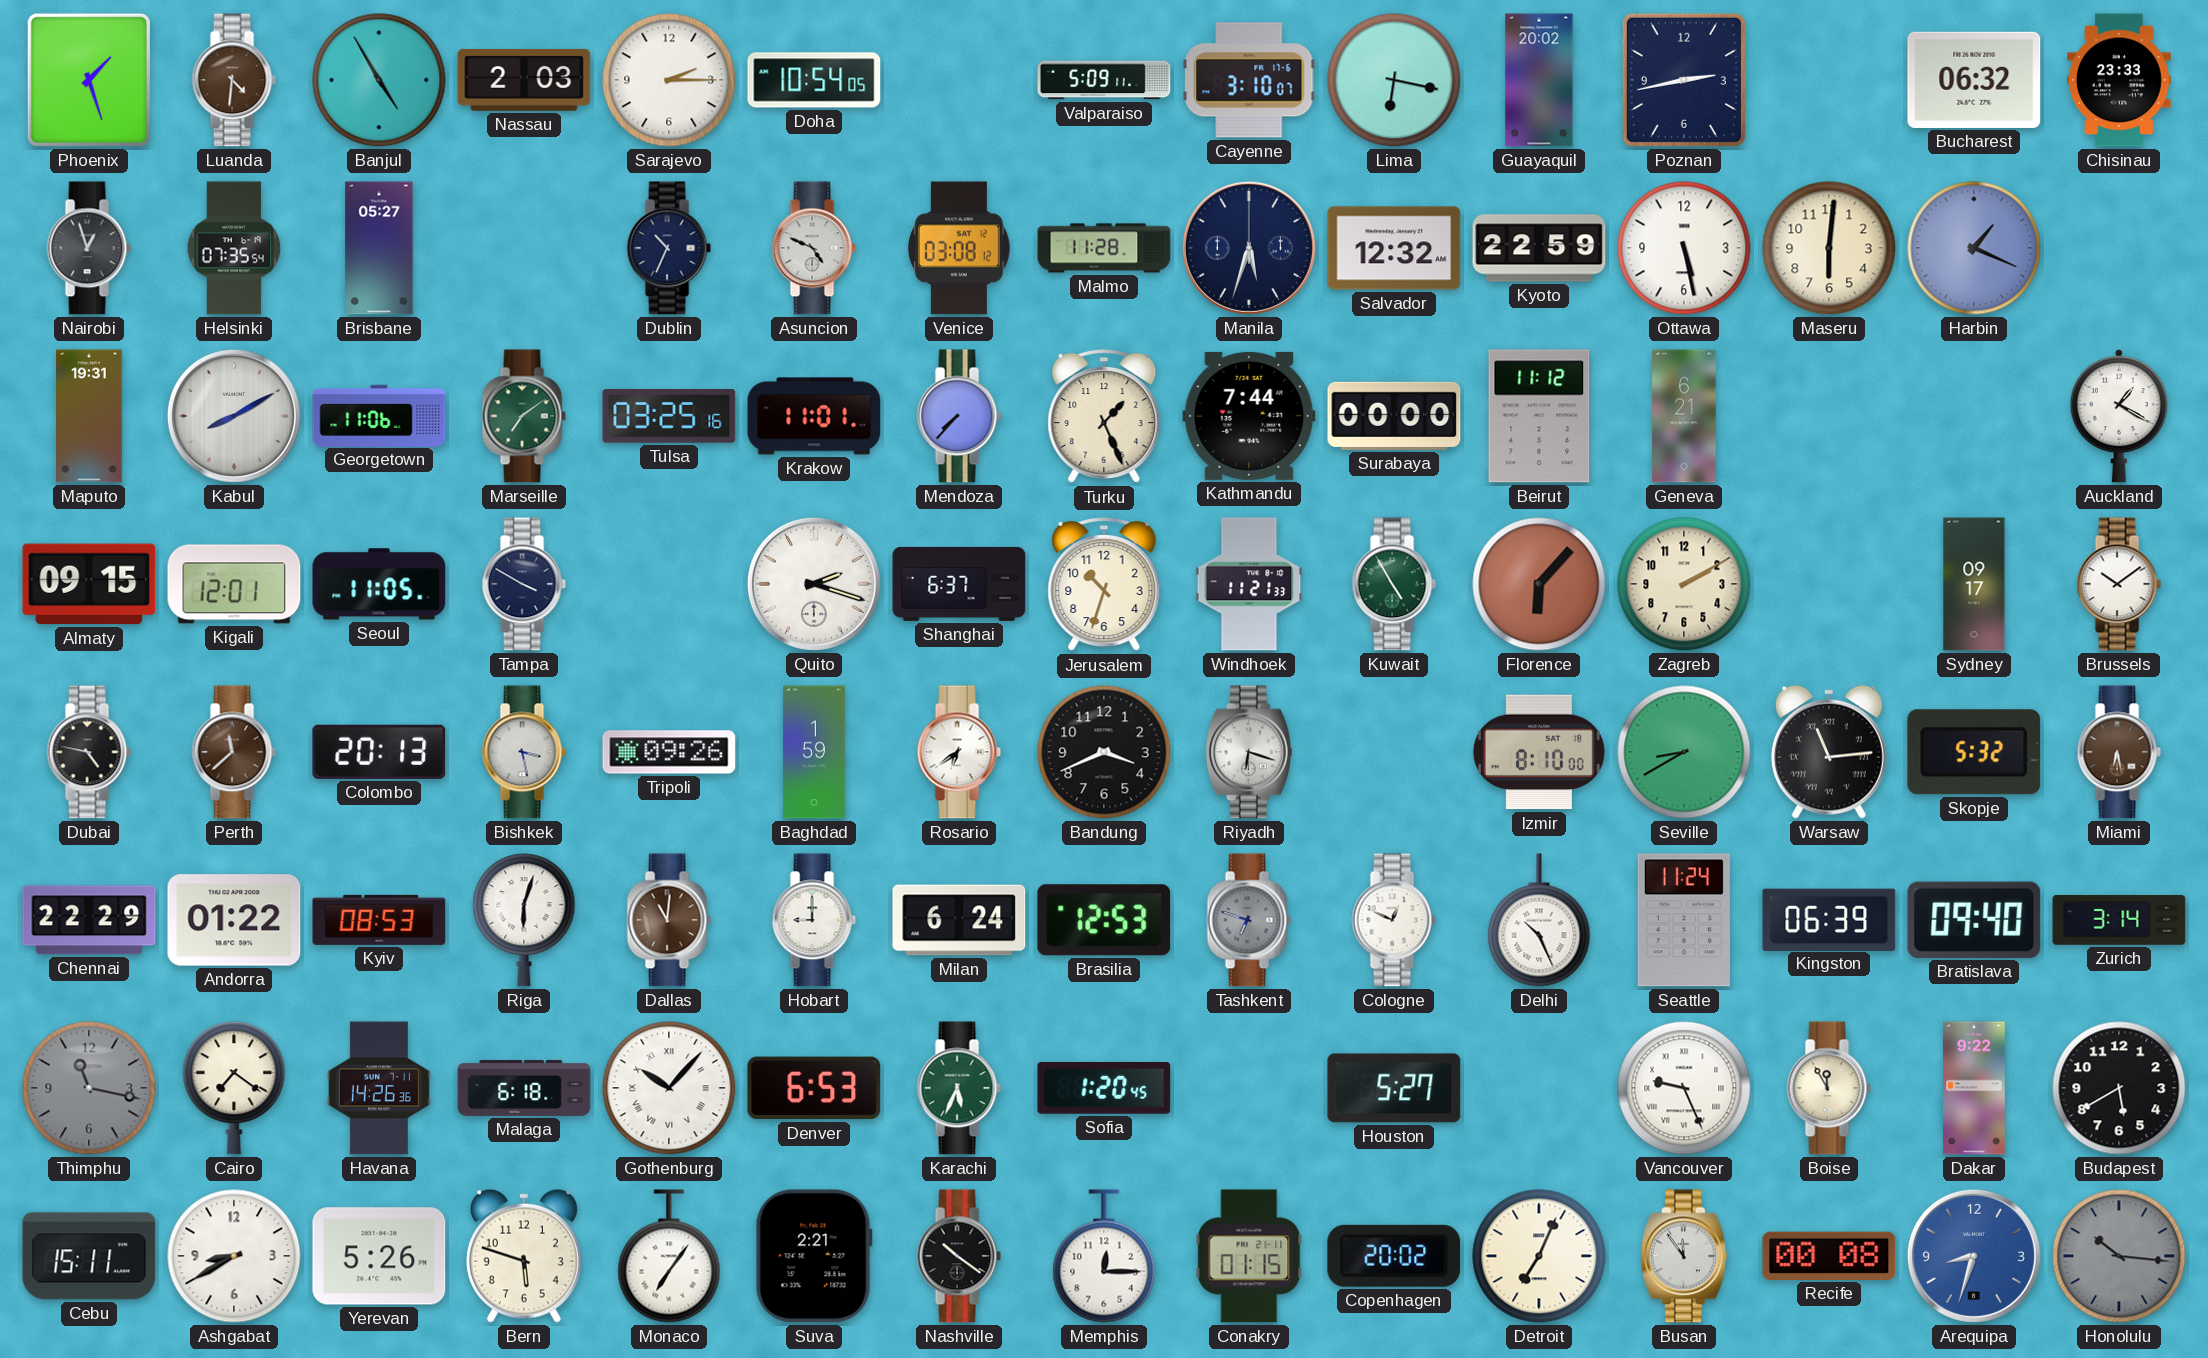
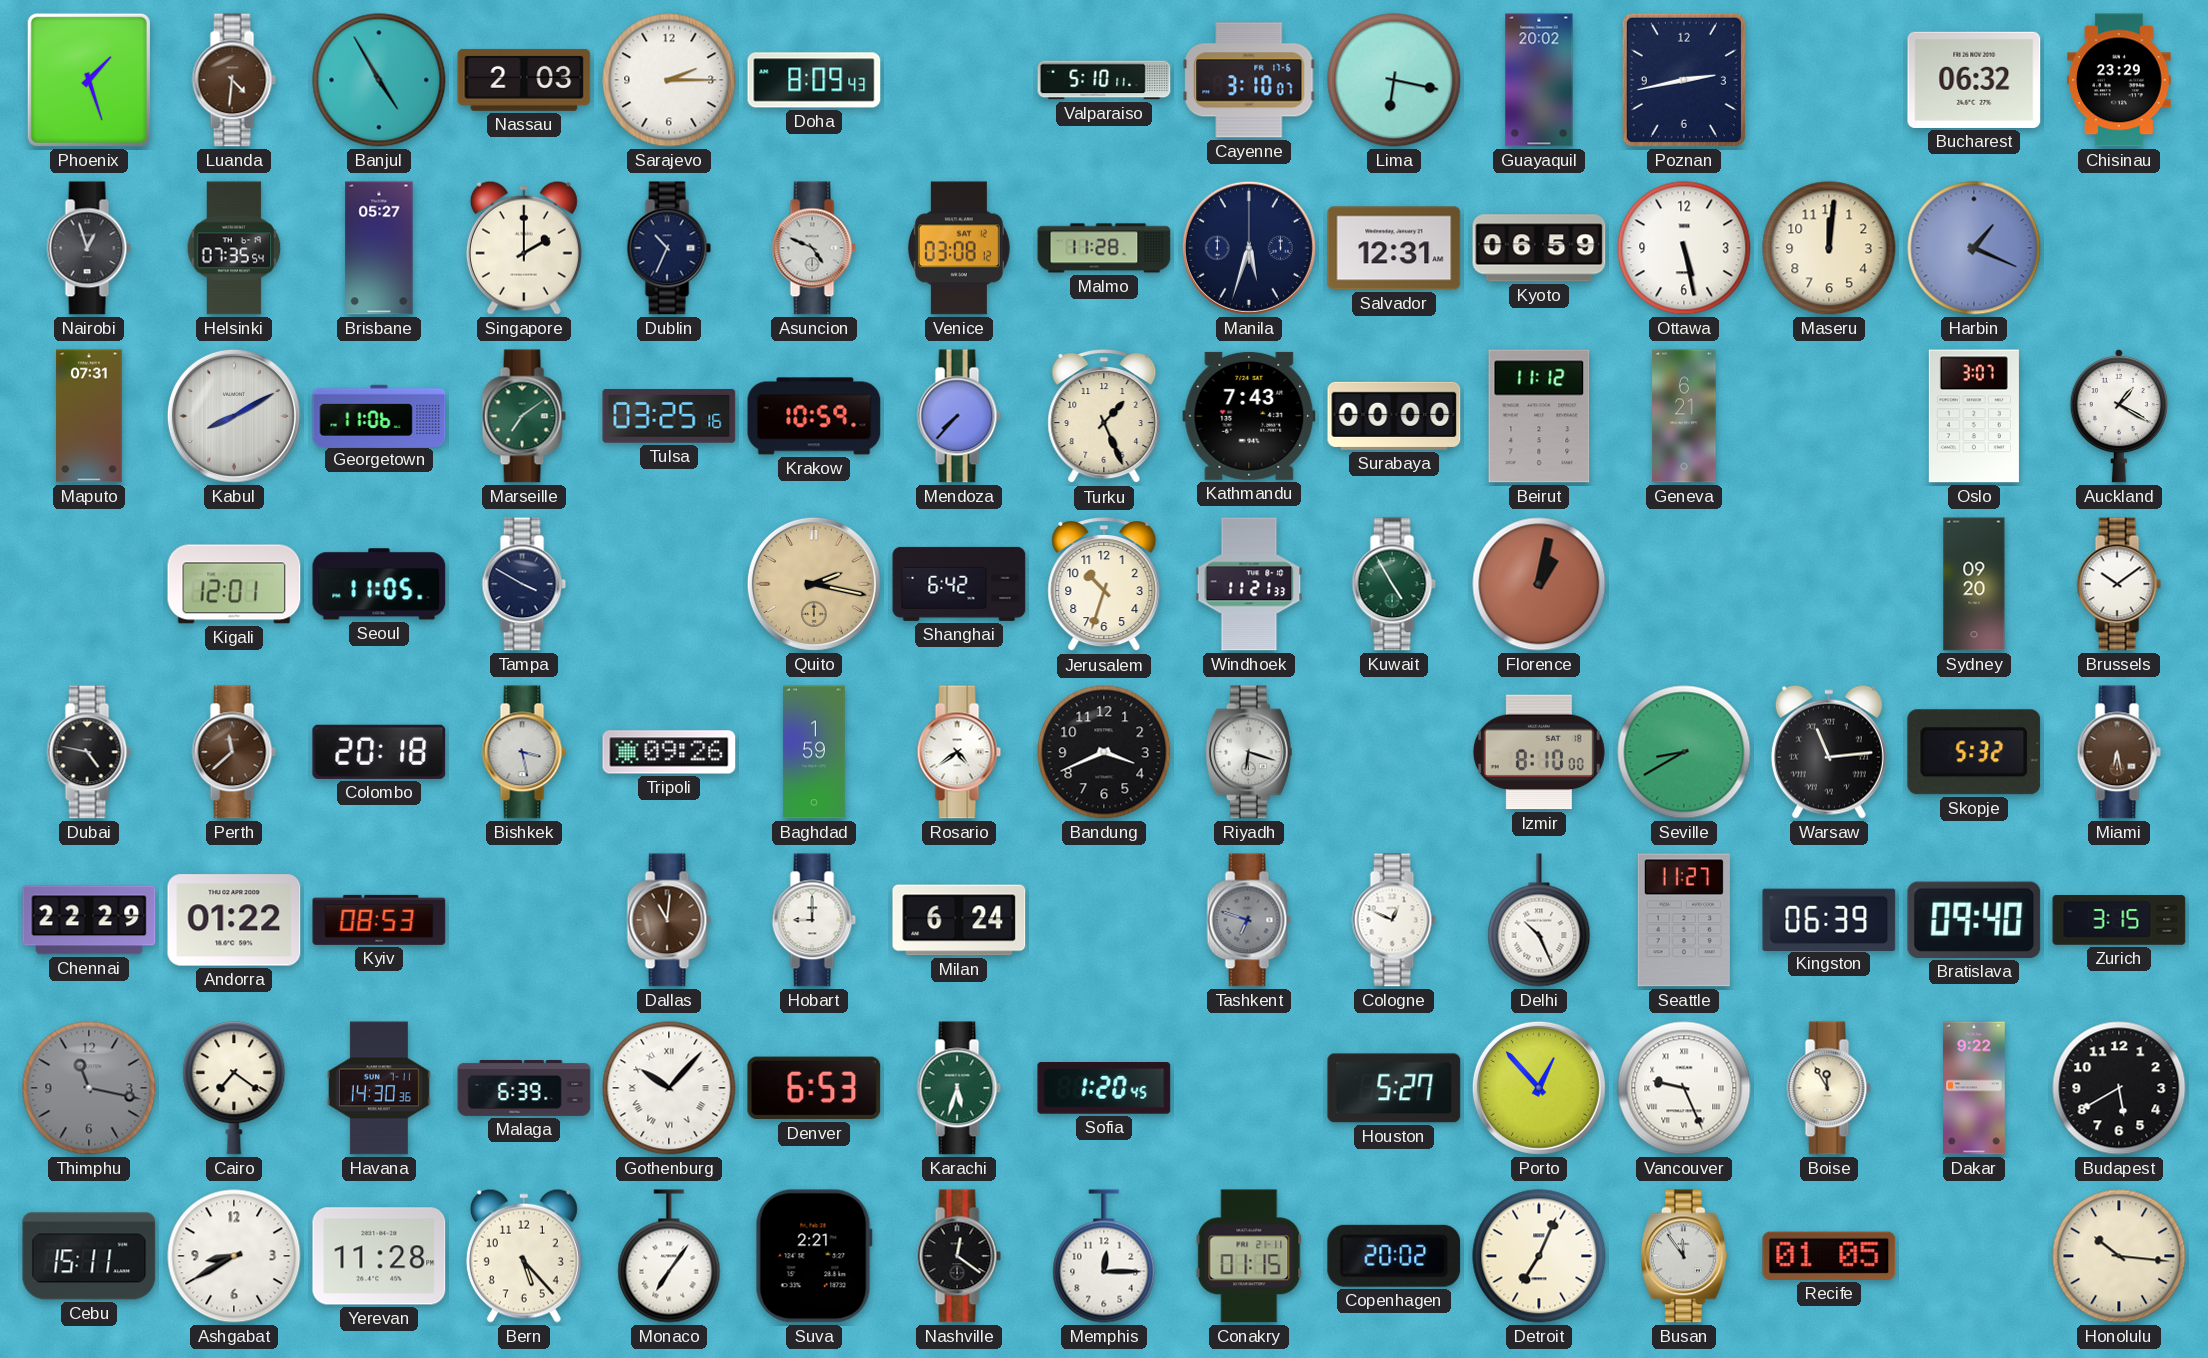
Doha: 10:54 -> 8:09 (814, 80)
Valparaiso: 5:09 -> 5:10 (1104, 80)
Chisinau: 23:33 -> 23:29 (2119, 80)
Singapore: none -> 2:00 (524, 248)
Salvador: 12:32 -> 12:31 (1394, 248)
Kyoto: 22:59 -> 06:59 (1539, 248)
Maseru: 6:01 -> 12:01 (1829, 248)
Maputo: 19:31 -> 07:31 (89, 416)
Krakow: 11:01 -> 10:59 (814, 416)
Kathmandu: 7:44 -> 7:43 (1249, 416)
Oslo: none -> 3:07 (1974, 416)
Almaty: 09:15 -> none (89, 584)
Quito: 2:18 -> 2:17 (814, 584)
Quito dial: white -> champagne (814, 584)
Shanghai: 6:37 -> 6:42 (959, 584)
Florence: 6:07 -> 1:02 (1539, 584)
Zagreb: 2:10 -> none (1684, 584)
Sydney: 09:17 -> 09:20 (1974, 584)
Colombo: 20:13 -> 20:18 (379, 752)
Rosario: 6:39 -> 4:39 (959, 752)
Riga: 6:03 -> none (524, 920)
Brasilia: 12:53 -> none (1104, 920)
Seattle: 11:24 -> 11:27 (1684, 920)
Zurich: 3:14 -> 3:15 (2119, 921)
Havana: 14:26 -> 14:30 (379, 1088)
Malaga: 6:18 -> 6:39 (524, 1088)
Karachi: 5:34 -> 5:33 (959, 1088)
Porto: none -> 12:53 (1539, 1088)
Yerevan: 5:26 -> 11:28 (379, 1256)
Bern: 5:48 -> 5:23 (524, 1256)
Nashville: 10:21 -> 12:21 (959, 1256)
Recife: 00:08 -> 01:05 (1829, 1256)
Arequipa: 8:33 -> none (1974, 1256)
Honolulu dial: grey -> cream (2119, 1256)
